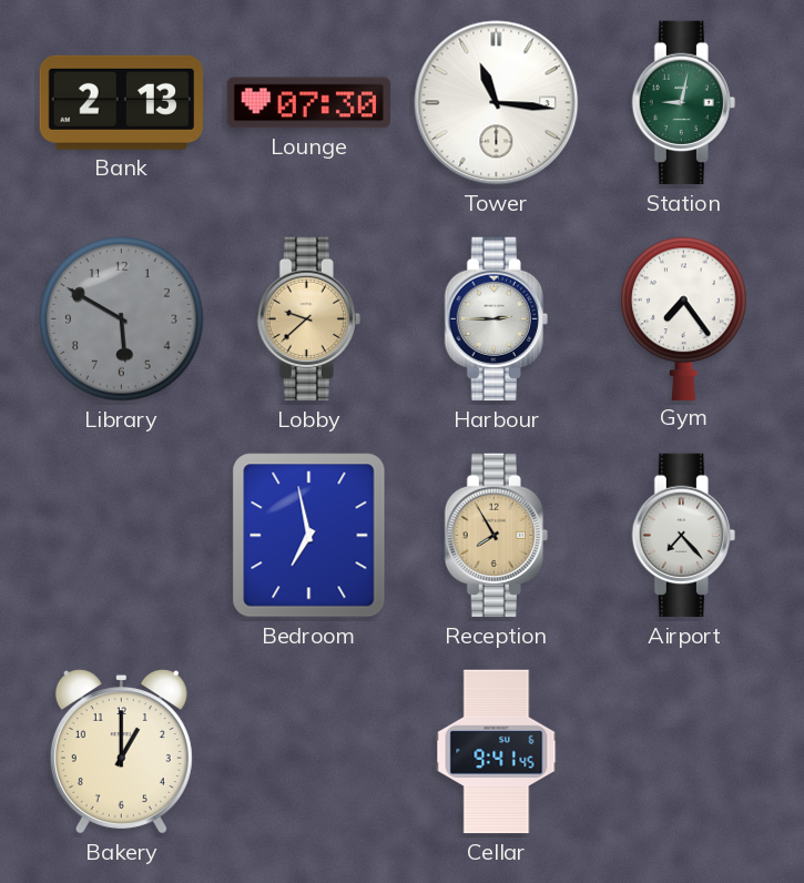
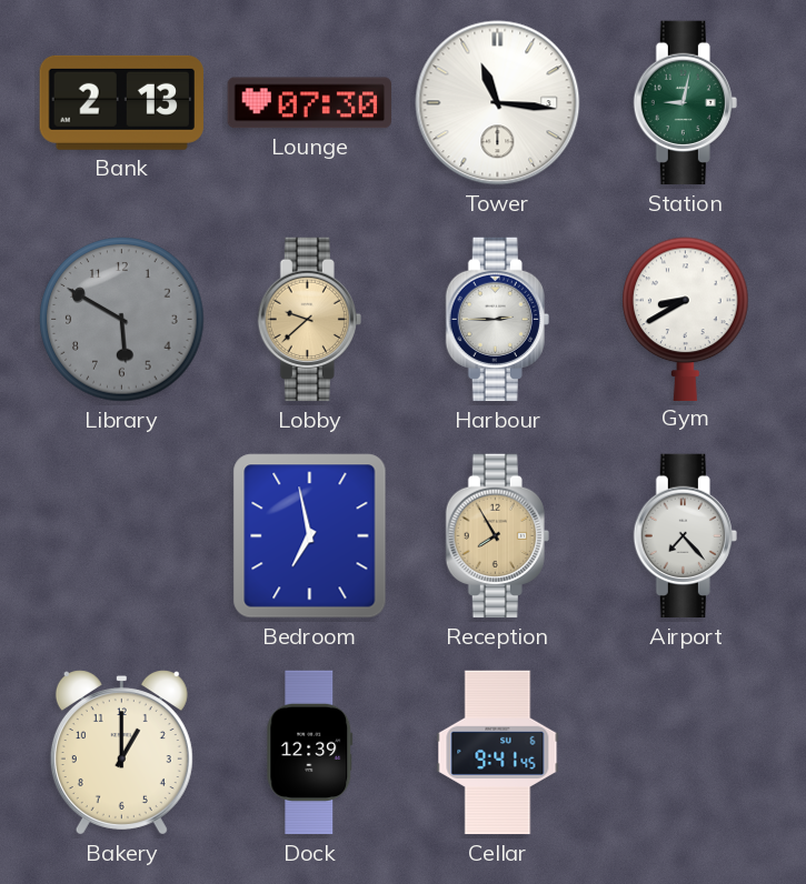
Gym: 7:24 -> 8:40 (686, 319)
Dock: none -> 12:39 (310, 753)
